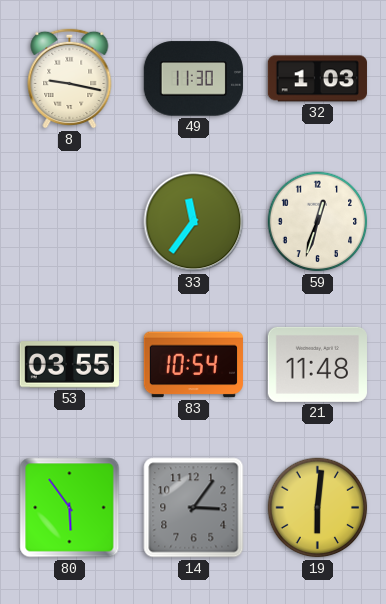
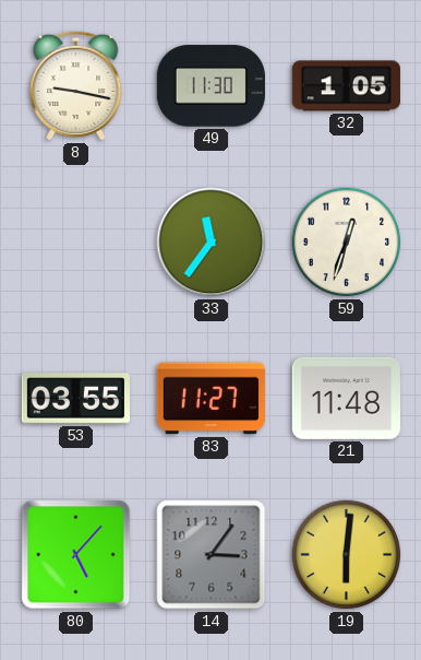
32: 1:03 -> 1:05 (346, 86)
83: 10:54 -> 11:27 (211, 399)
80: 5:54 -> 5:07 (76, 555)
